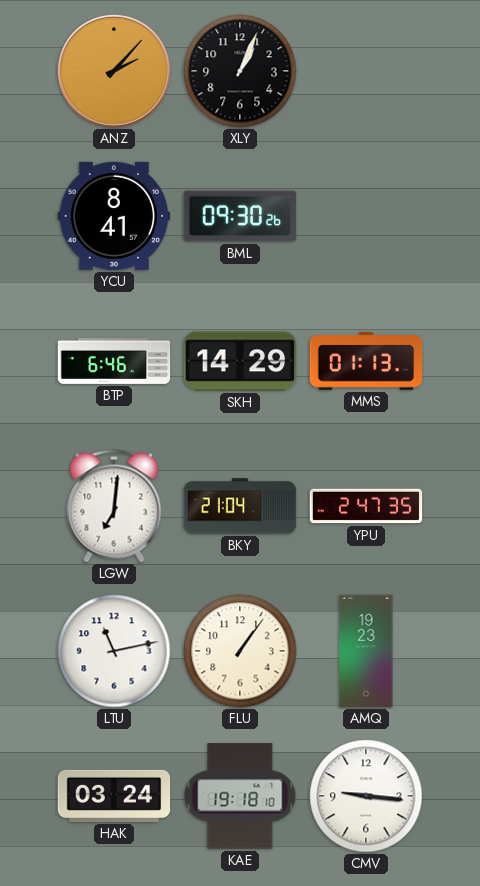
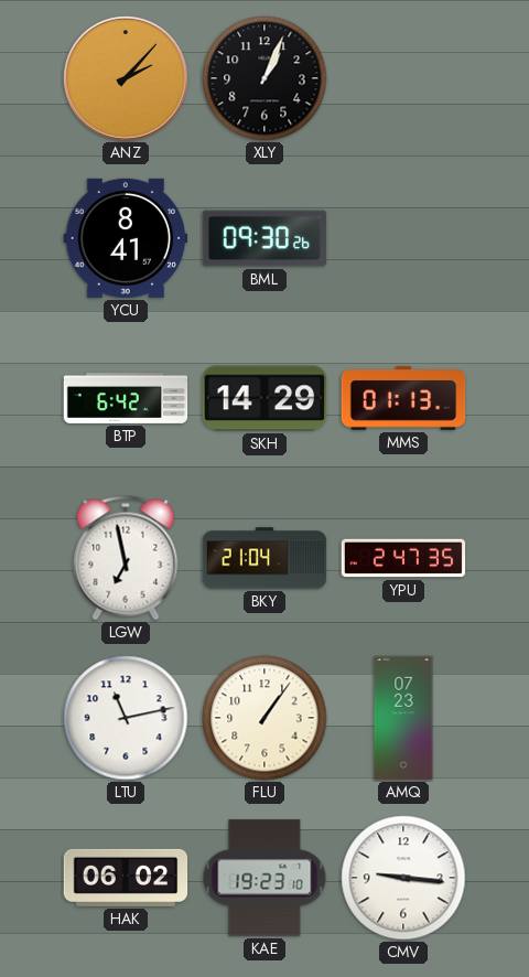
BTP: 6:46 -> 6:42 (126, 398)
LGW: 7:01 -> 6:58 (126, 558)
AMQ: 19:23 -> 07:23 (403, 718)
HAK: 03:24 -> 06:02 (126, 878)
KAE: 19:18 -> 19:23 (264, 878)
